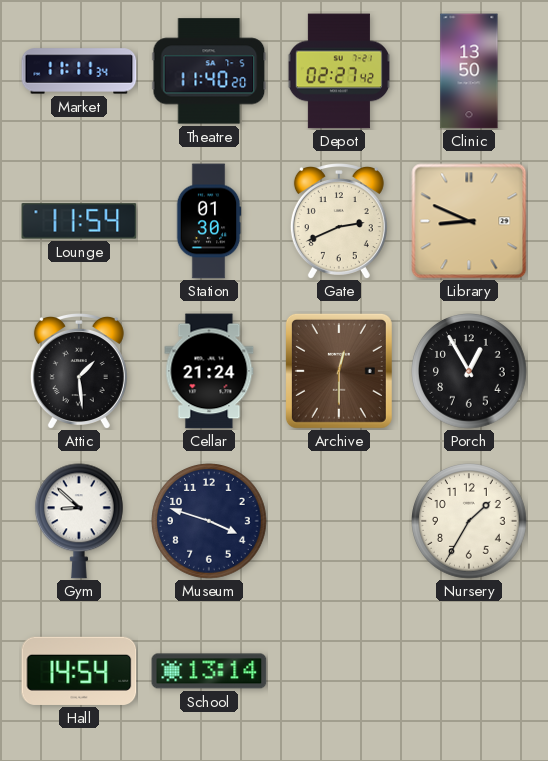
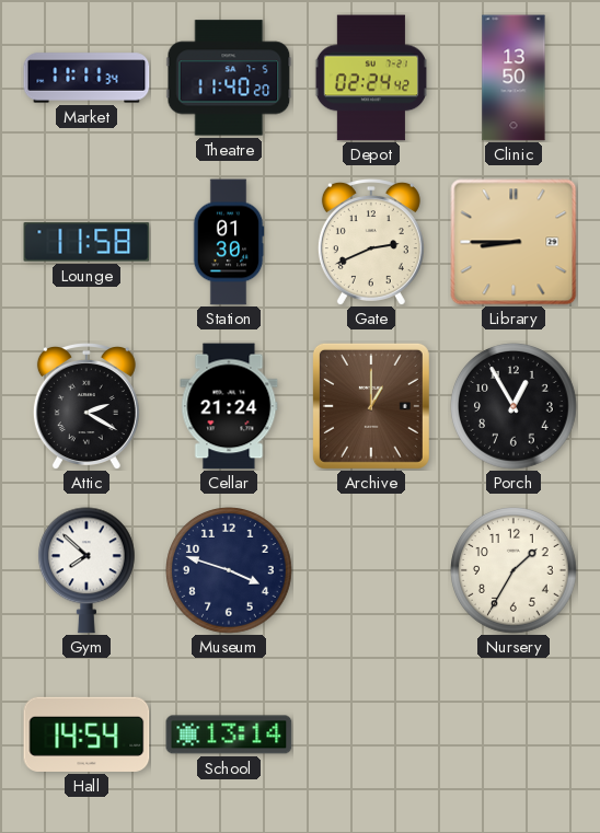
Depot: 02:27 -> 02:24 (370, 78)
Lounge: 11:54 -> 11:58 (86, 242)
Library: 8:49 -> 8:45 (514, 242)
Attic: 1:29 -> 2:20 (86, 406)
Archive: 12:30 -> 1:00 (371, 406)
Gym: 8:52 -> 7:52 (86, 570)
